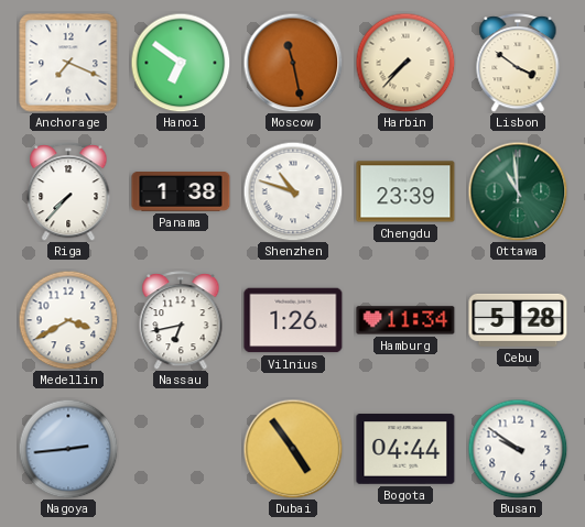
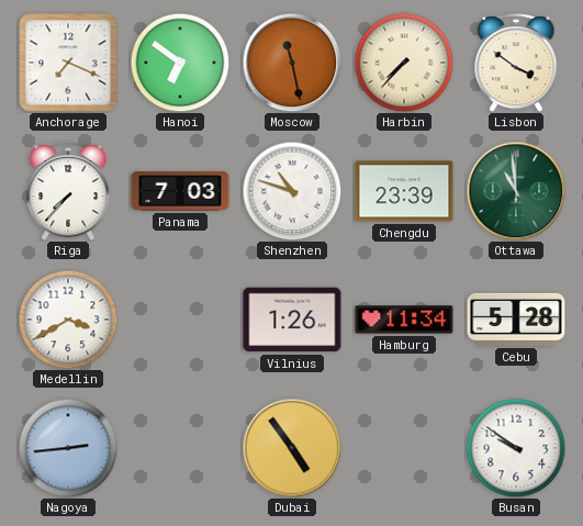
Panama: 1:38 -> 7:03 (180, 192)
Nassau: 6:43 -> none (181, 320)
Bogota: 04:44 -> none (405, 449)
